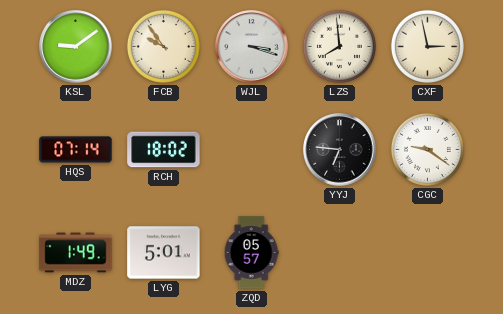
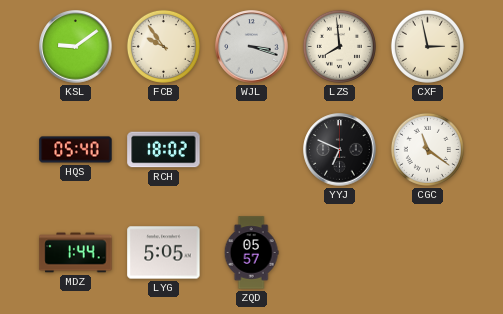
HQS: 07:14 -> 05:40 (76, 150)
YYJ: 6:46 -> 6:49 (340, 150)
CGC: 9:21 -> 11:21 (427, 149)
MDZ: 1:49 -> 1:44 (76, 253)
LYG: 5:01 -> 5:05 (164, 253)
